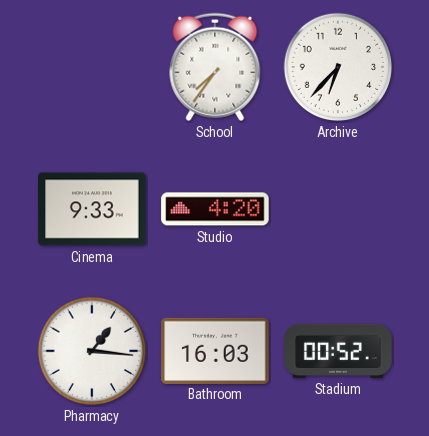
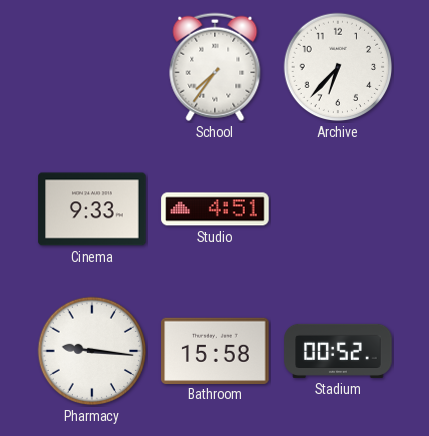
Studio: 4:20 -> 4:51 (215, 209)
Pharmacy: 1:16 -> 9:16 (92, 351)
Bathroom: 16:03 -> 15:58 (215, 350)
